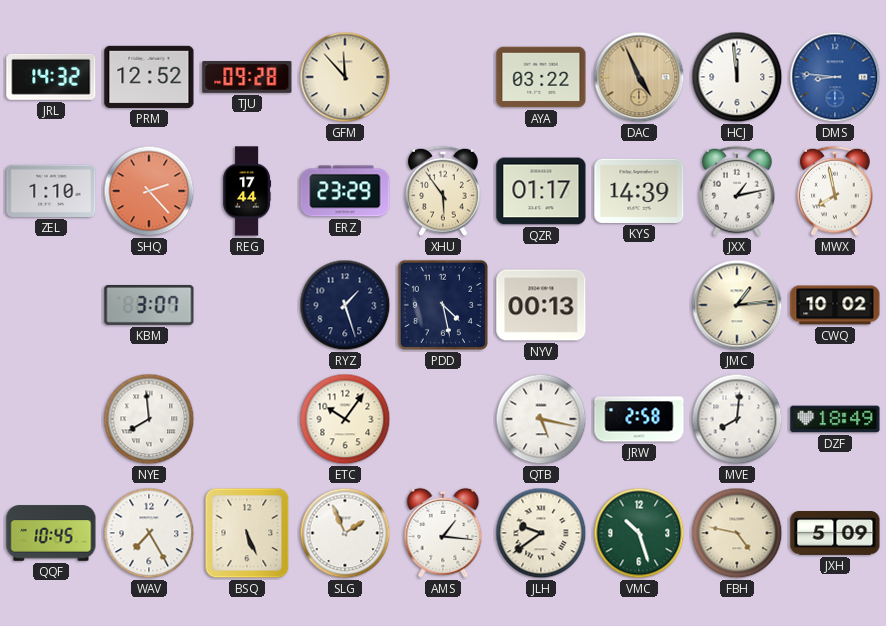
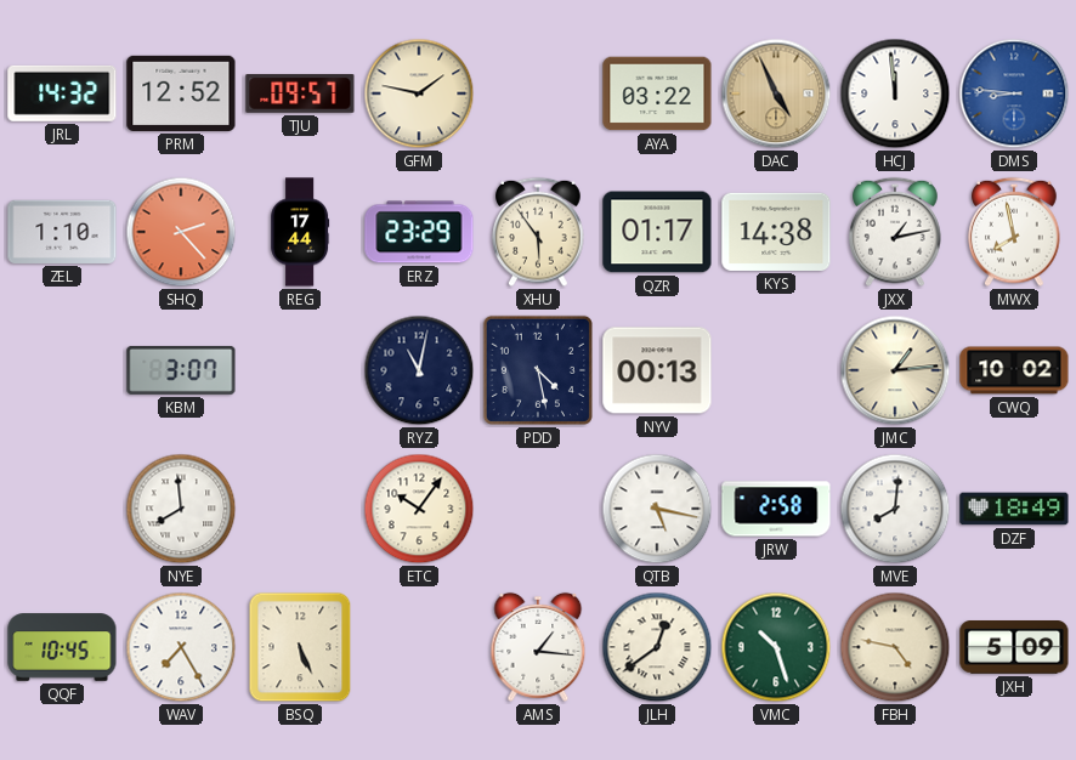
TJU: 09:28 -> 09:57 (300, 95)
GFM: 11:53 -> 1:47 (419, 93)
KYS: 14:39 -> 14:38 (776, 232)
RYZ: 1:27 -> 11:02 (419, 370)
SLG: 1:56 -> none (345, 533)
JLH: 9:39 -> 12:39 (657, 647)
